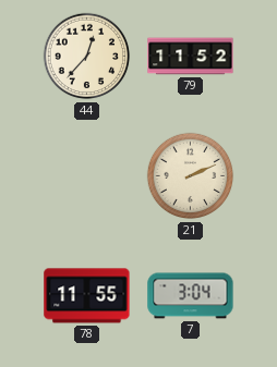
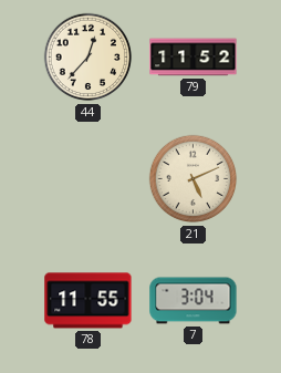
21: 2:11 -> 5:11 (194, 179)
